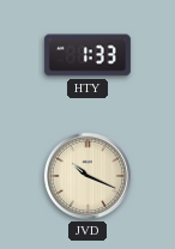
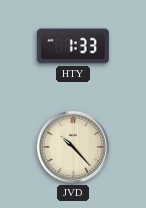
JVD: 10:19 -> 10:23 (73, 147)
